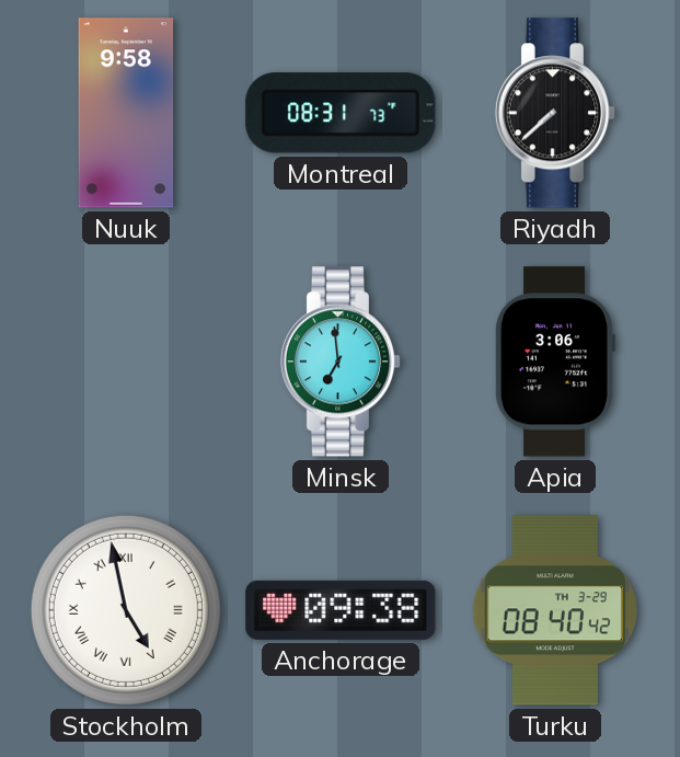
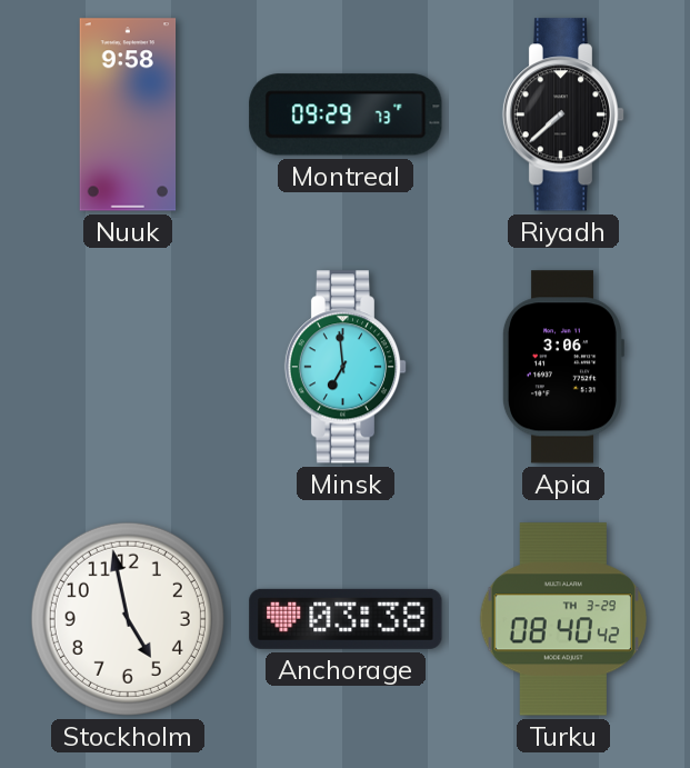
Montreal: 08:31 -> 09:29 (346, 114)
Stockholm numerals: Roman -> Arabic (128, 619)
Anchorage: 09:38 -> 03:38 (346, 619)
